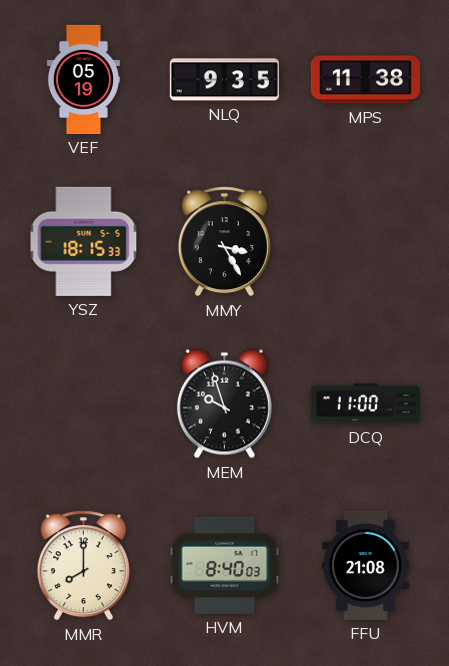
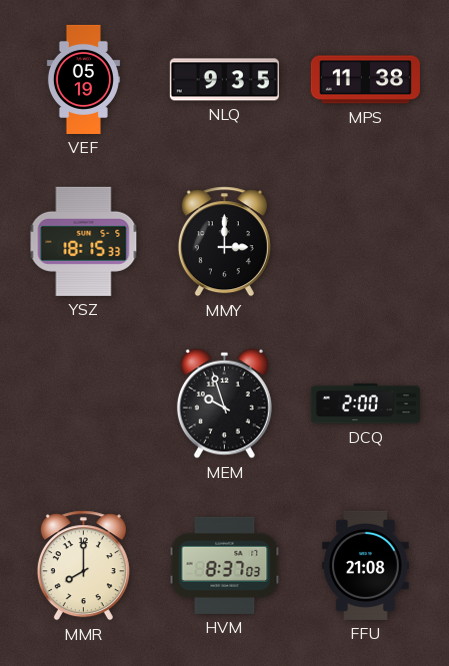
MMY: 3:25 -> 3:00 (224, 242)
DCQ: 11:00 -> 2:00 (365, 404)
HVM: 8:40 -> 8:37 (225, 565)
